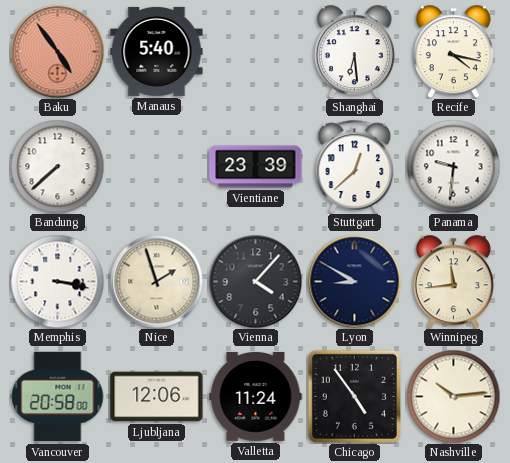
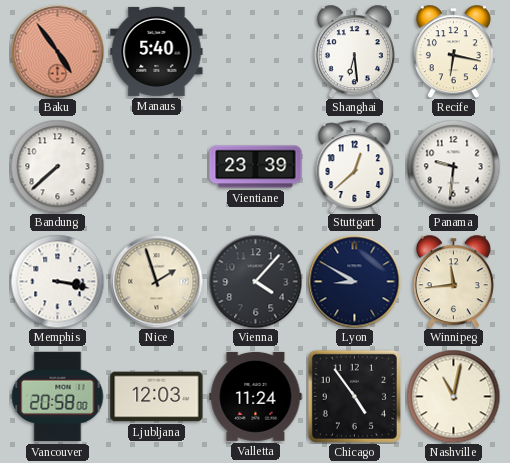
Recife: 4:17 -> 6:17 (453, 51)
Ljubljana: 12:06 -> 12:03 (157, 397)
Nashville: 10:14 -> 11:02 (453, 396)
